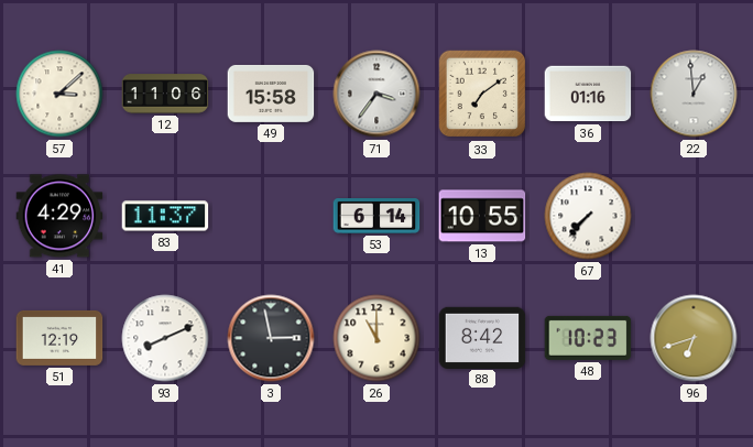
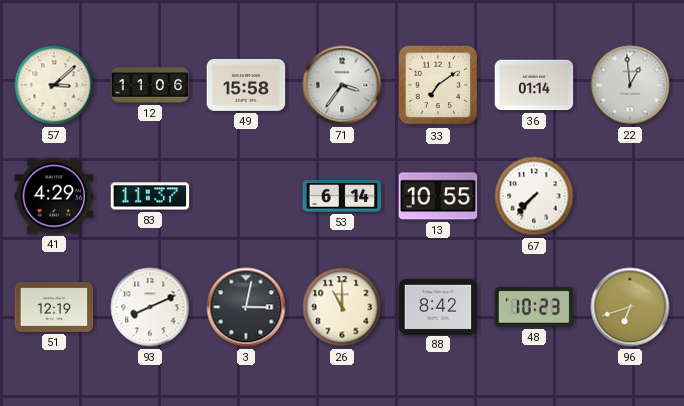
36: 01:16 -> 01:14 (534, 85)
3: 2:58 -> 3:02 (246, 307)
